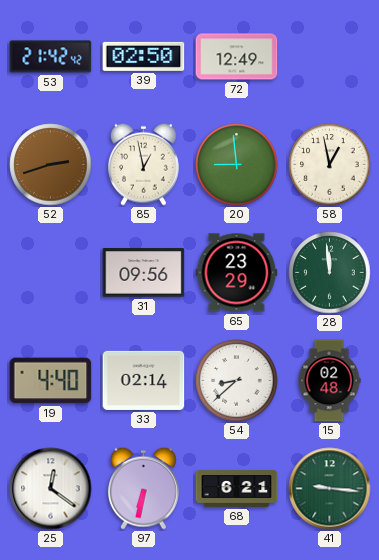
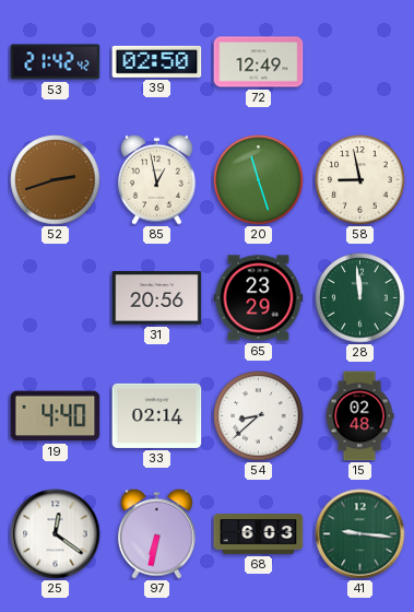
20: 8:59 -> 11:27 (259, 180)
58: 12:58 -> 8:58 (360, 180)
31: 09:56 -> 20:56 (157, 298)
68: 6:21 -> 6:03 (259, 534)
